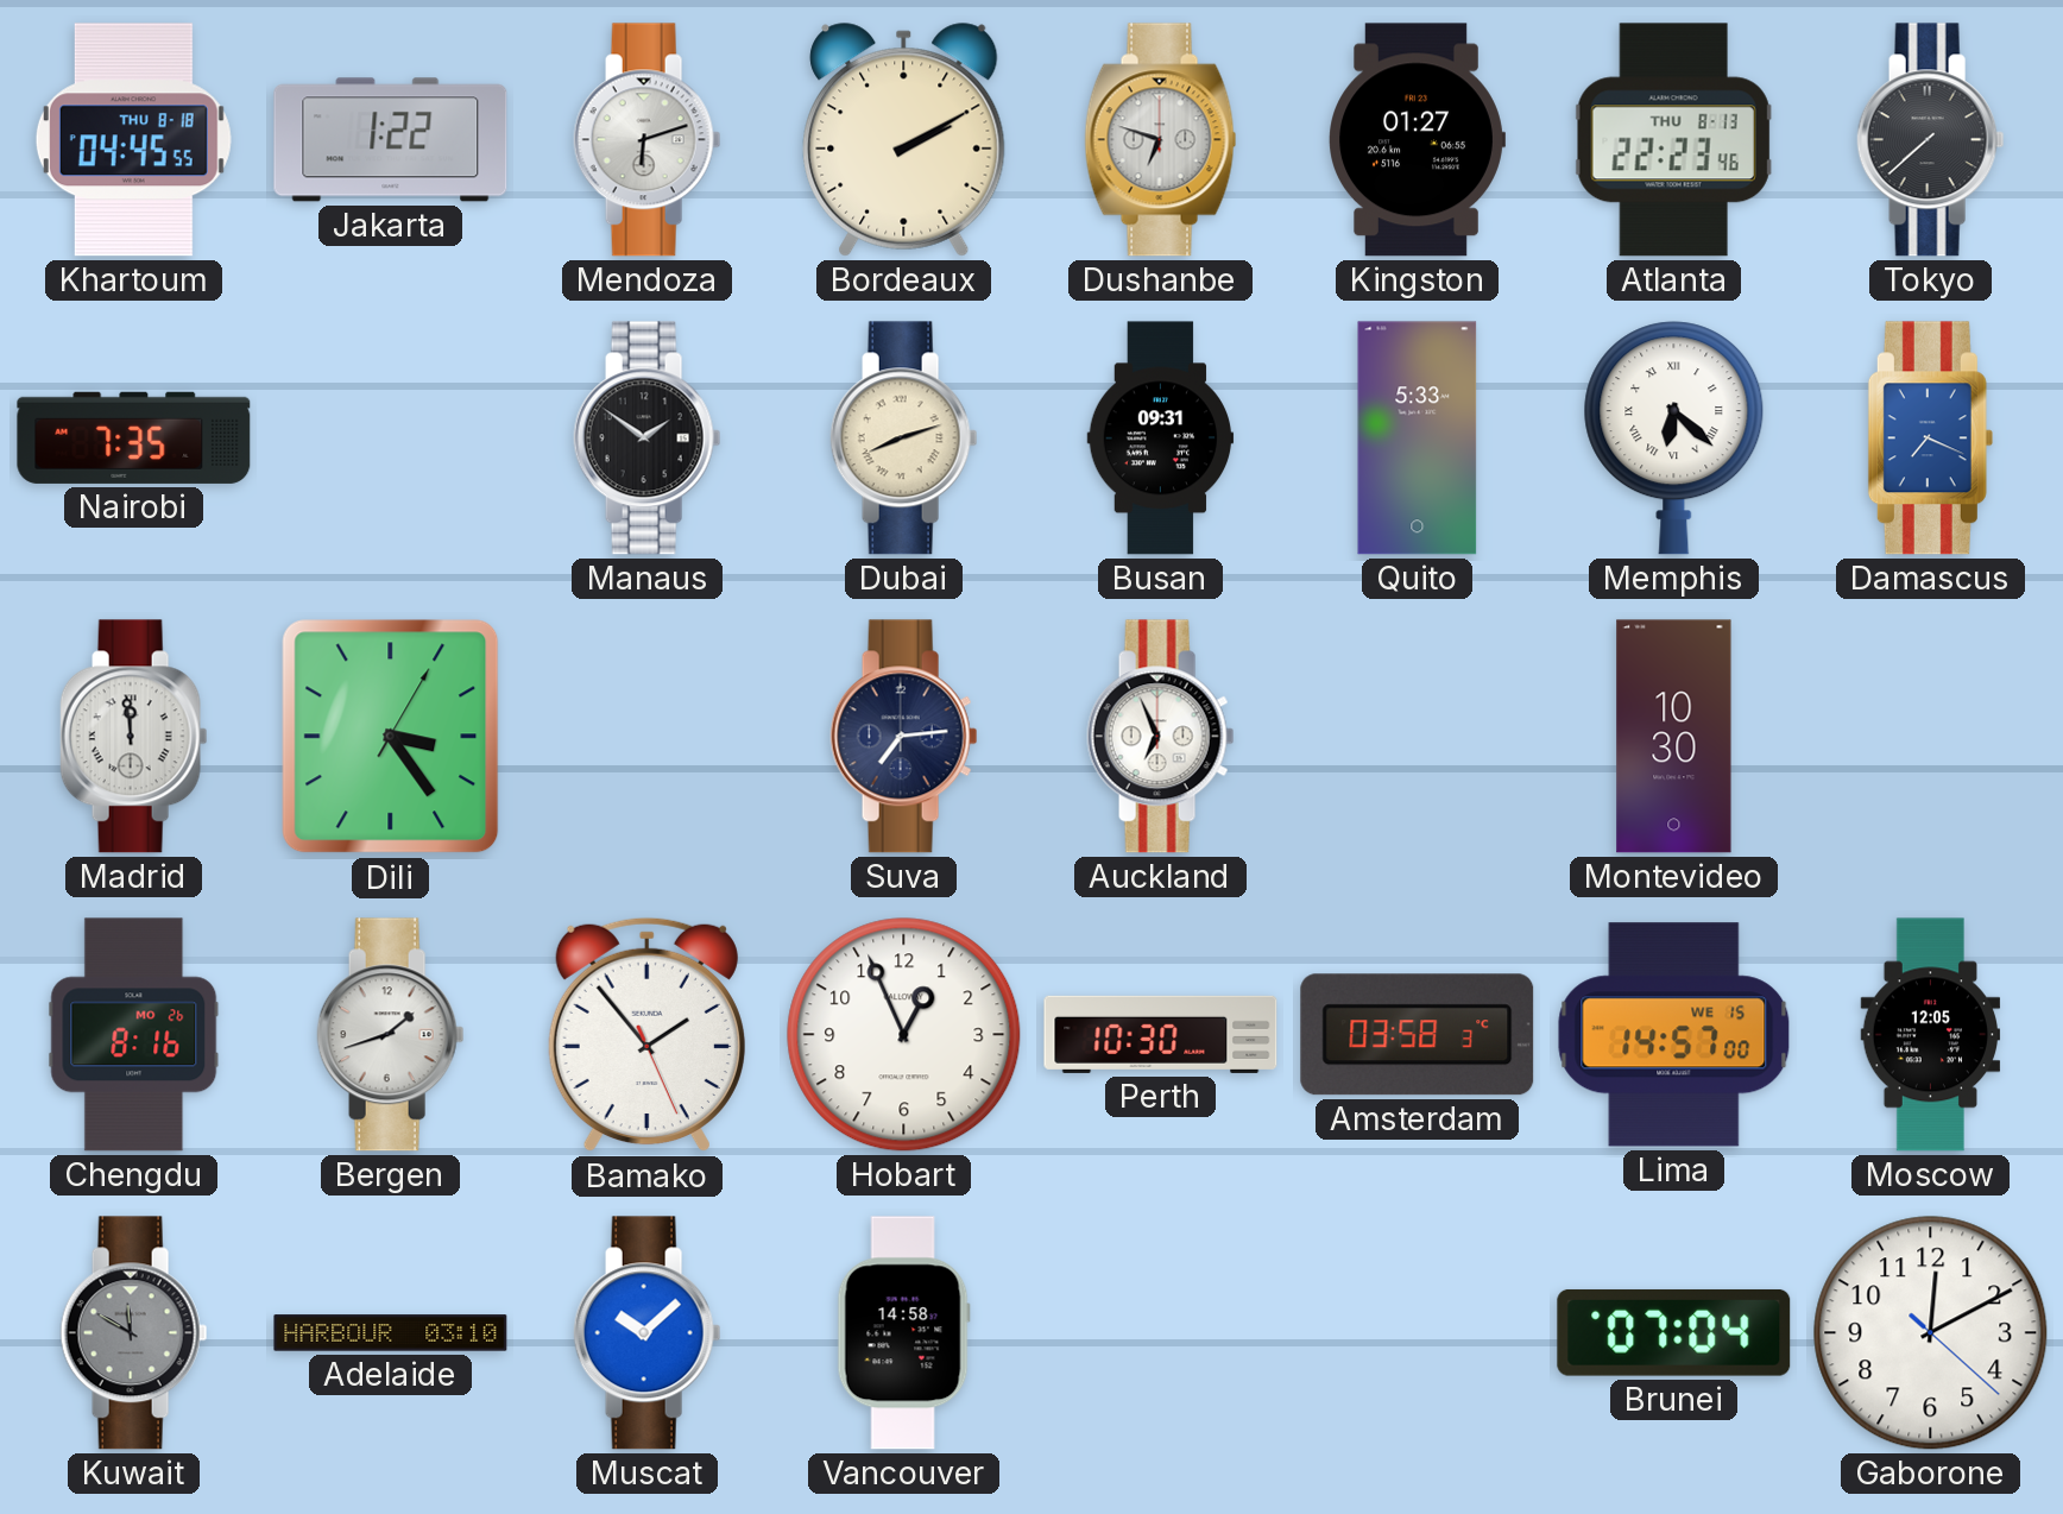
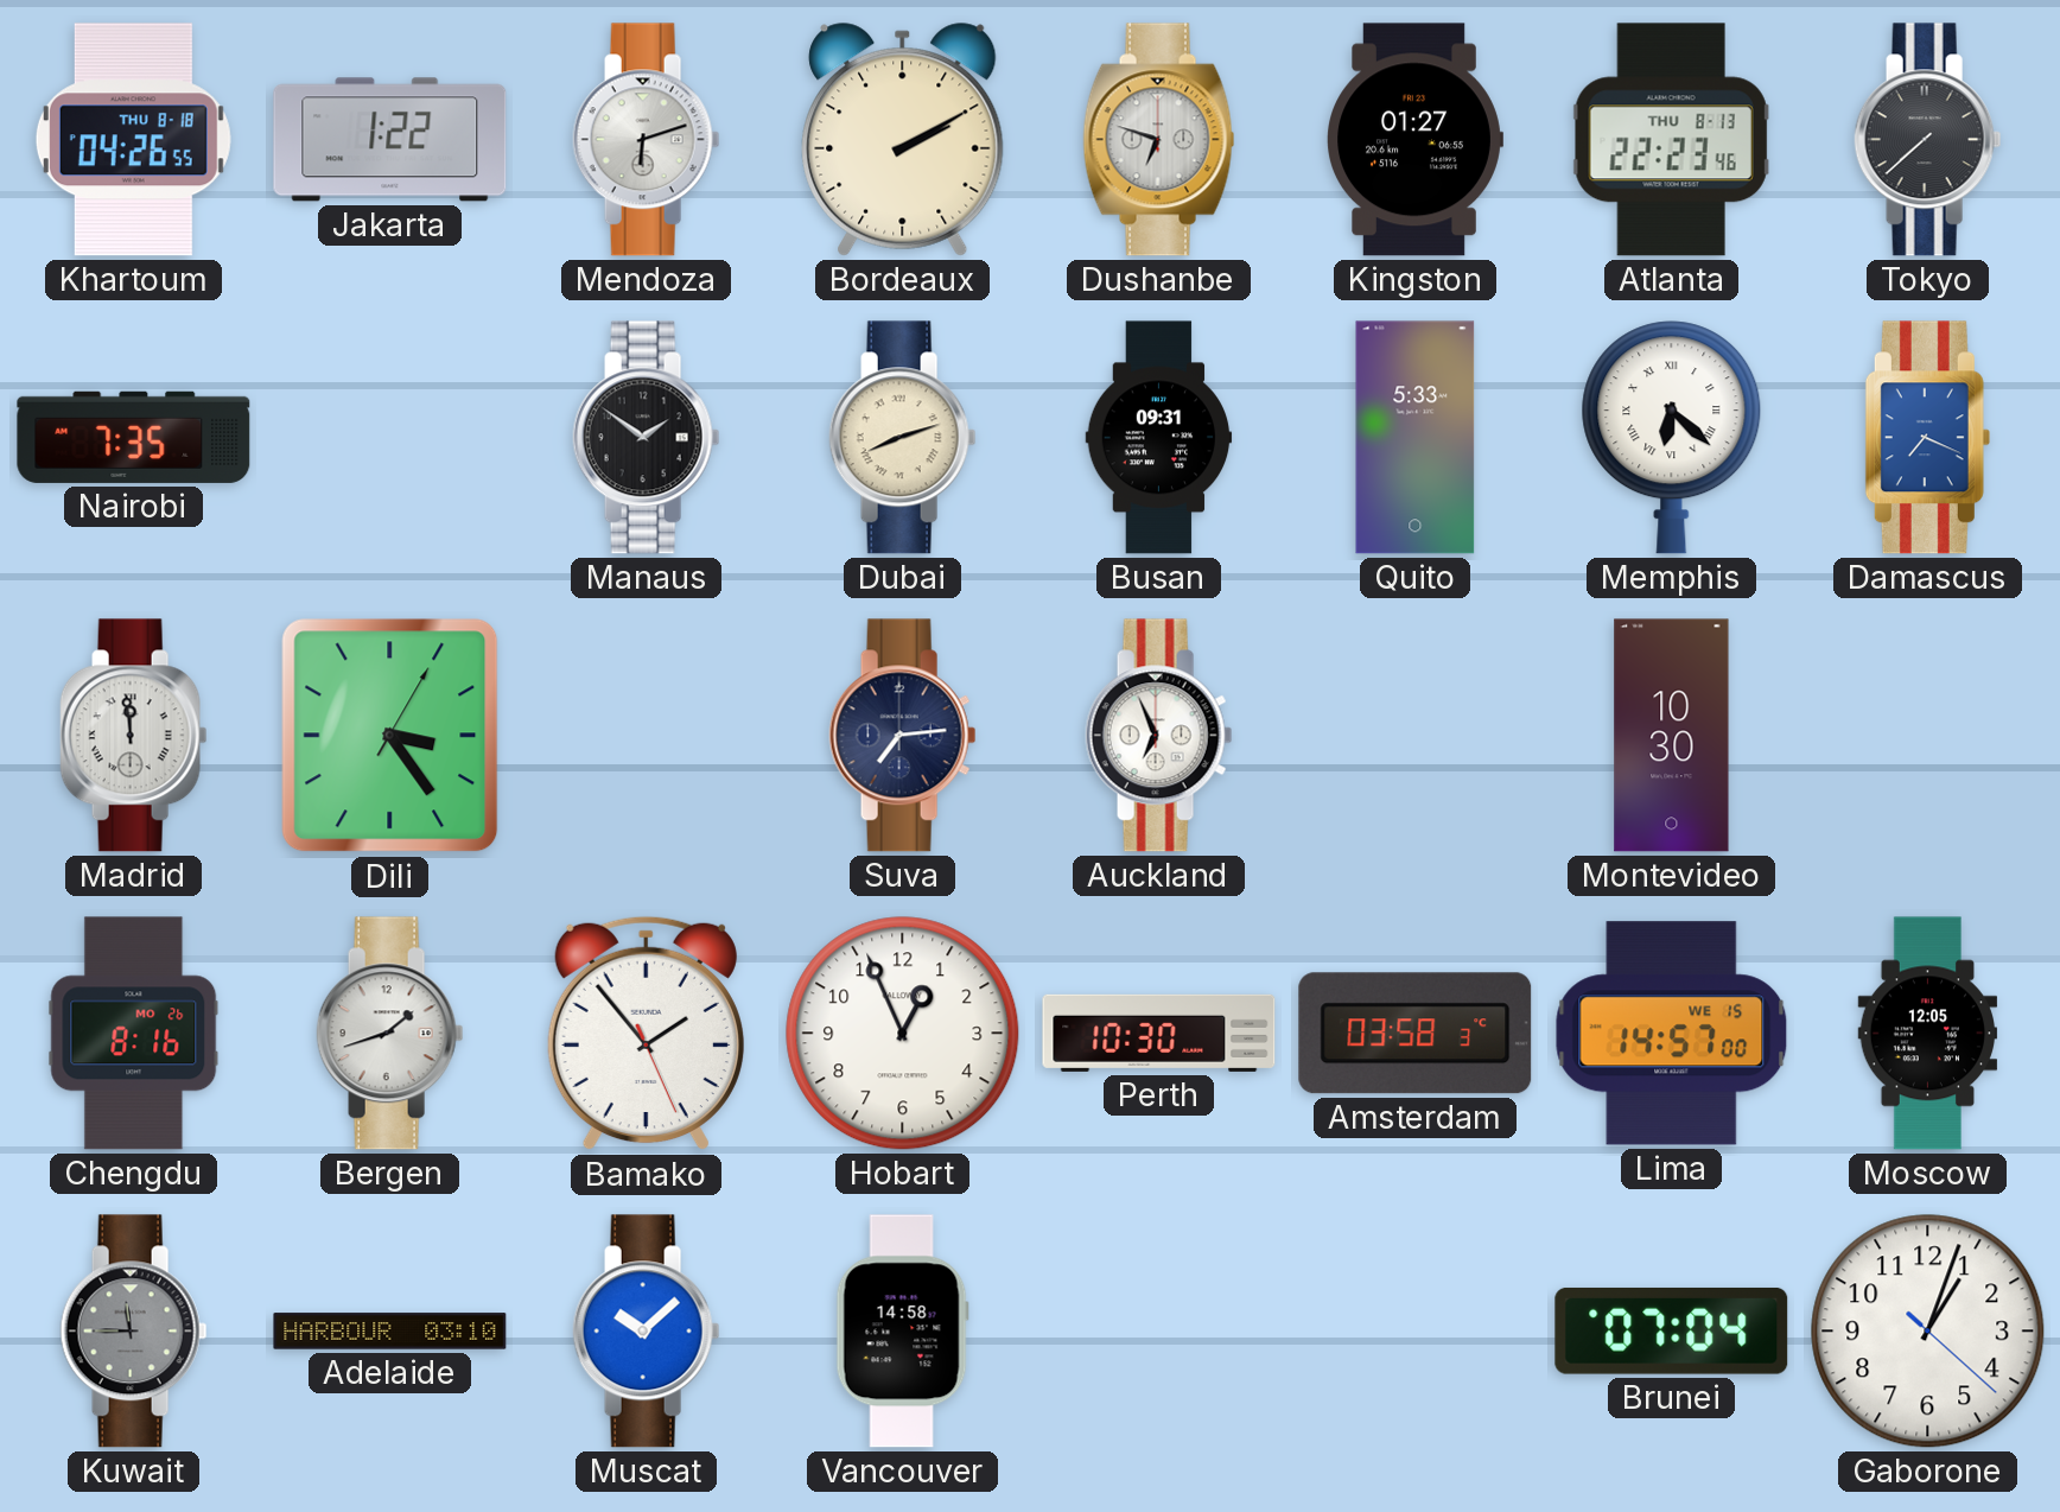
Khartoum: 04:45 -> 04:26 (133, 140)
Kuwait: 11:50 -> 11:45 (134, 1332)
Gaborone: 12:10 -> 1:03 (1928, 1332)
